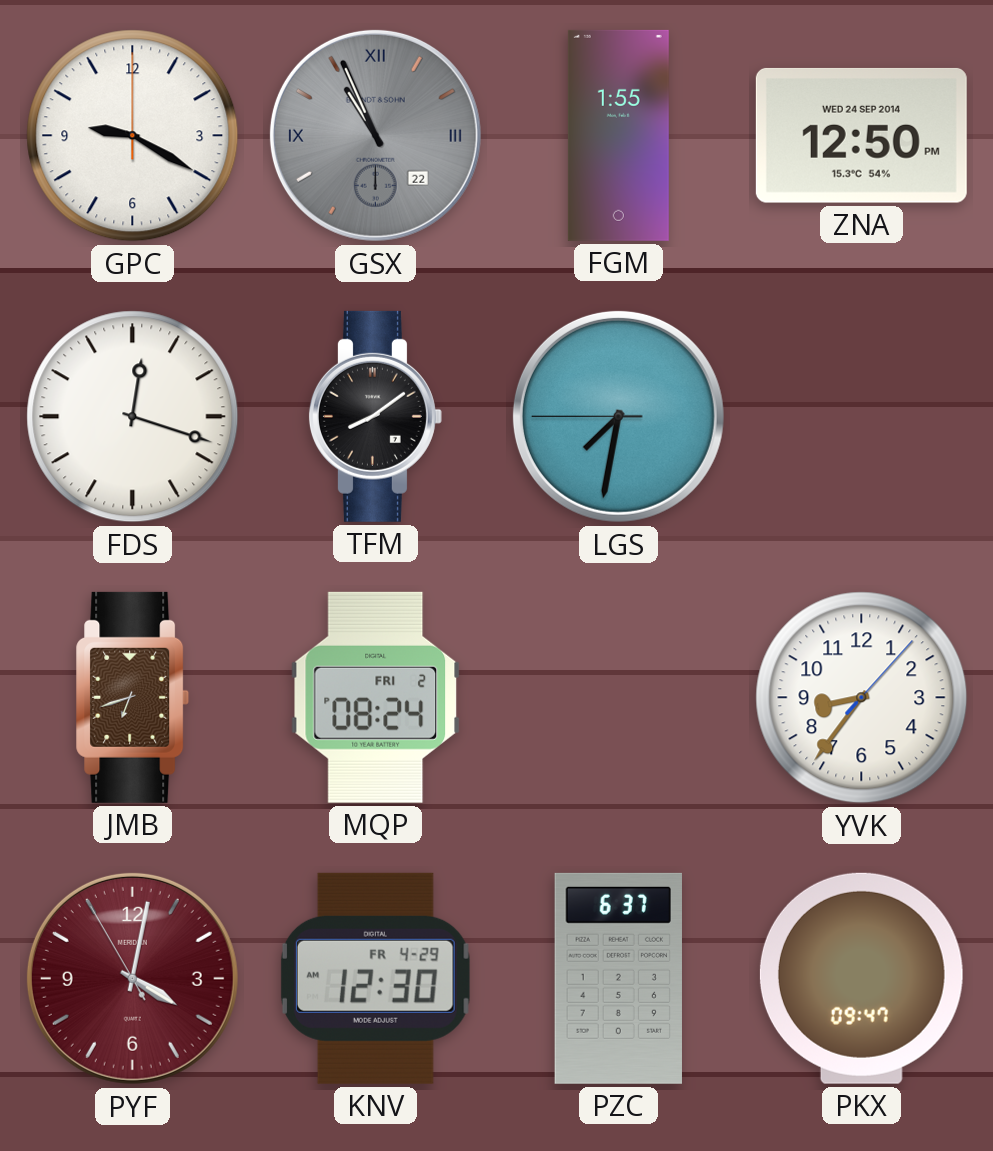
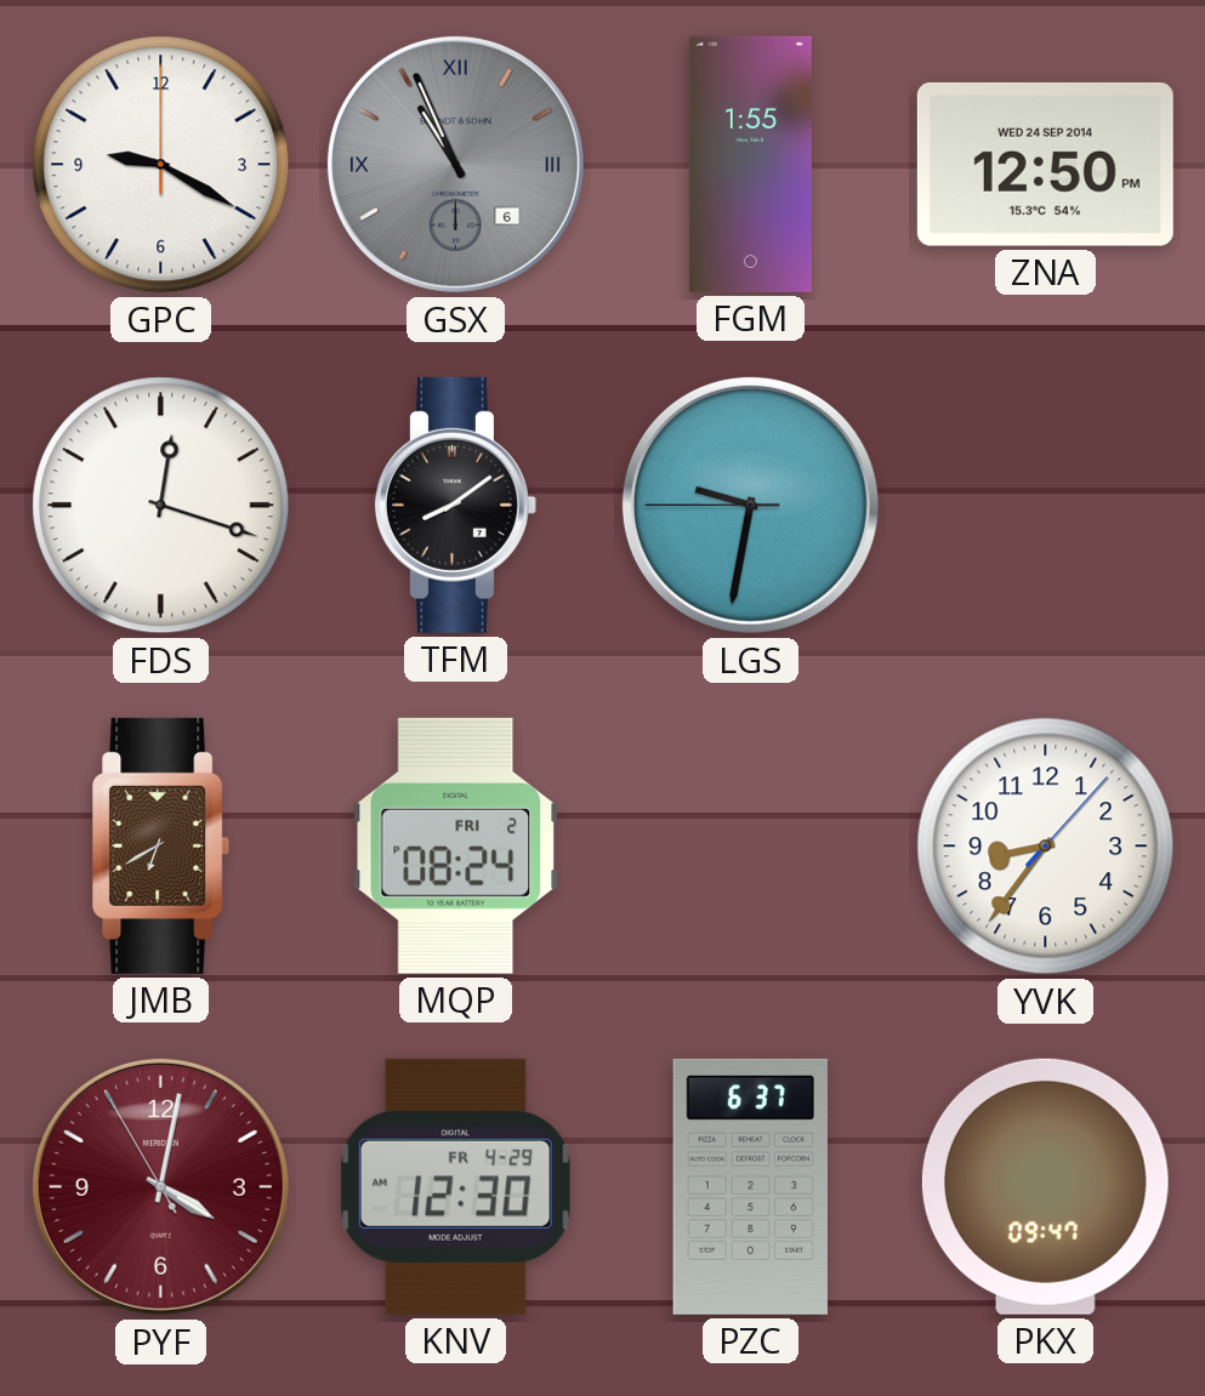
GSX date: 22 -> 6 (455, 164)
LGS: 7:31 -> 9:31 (750, 505)
JMB: 6:42 -> 6:40 (161, 845)
